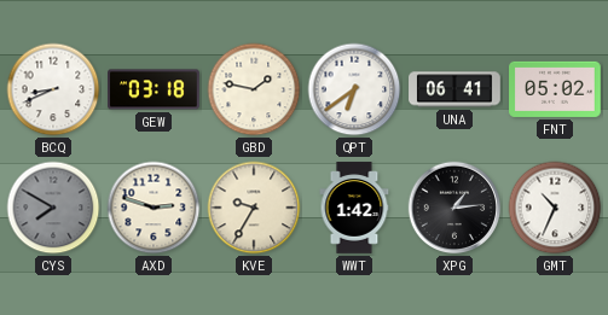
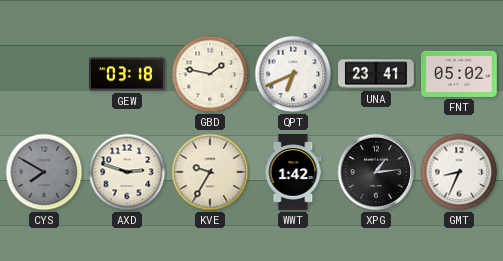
BCQ: 8:41 -> none (53, 89)
QPT: 6:39 -> 6:41 (293, 74)
UNA: 06:41 -> 23:41 (376, 74)
GMT: 10:34 -> 8:34 (459, 172)
